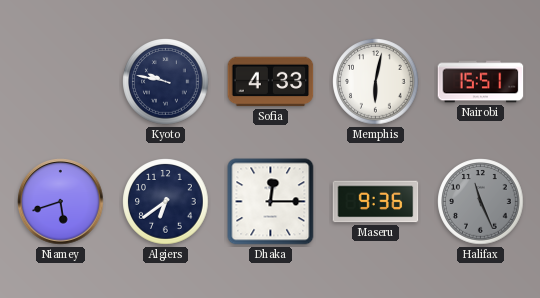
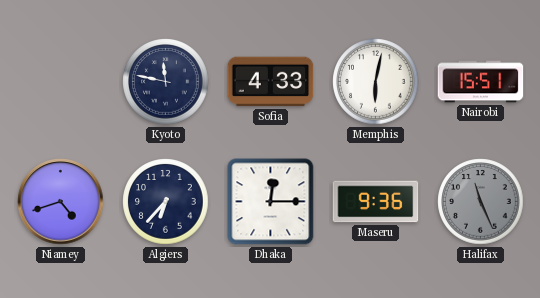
Kyoto: 9:47 -> 11:47 (166, 82)
Niamey: 5:42 -> 4:42 (61, 202)
Algiers: 6:39 -> 6:37 (166, 202)
